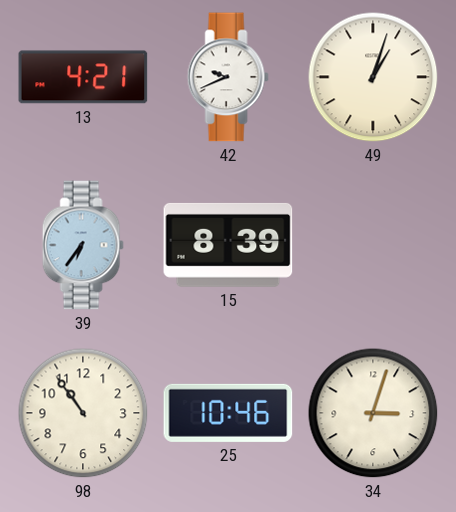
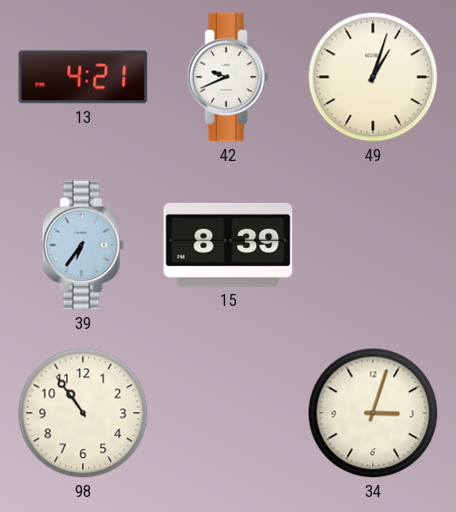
25: 10:46 -> none (228, 413)
